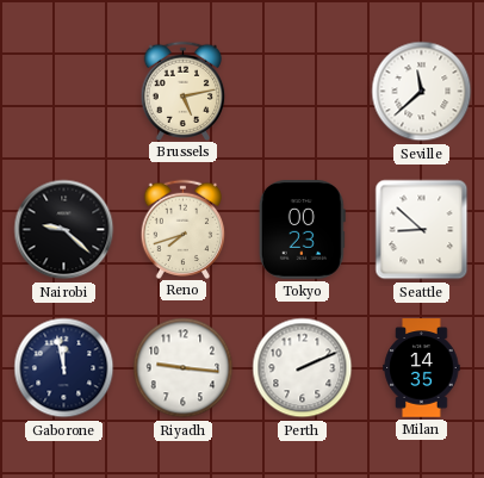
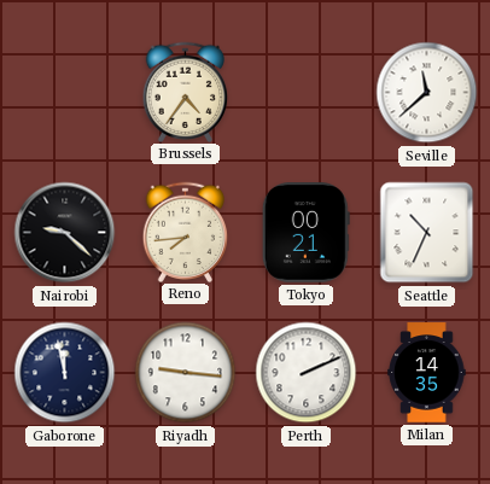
Brussels: 5:13 -> 4:36 (186, 92)
Reno: 7:42 -> 7:44 (186, 232)
Tokyo: 00:23 -> 00:21 (305, 233)
Seattle: 8:52 -> 10:34 (427, 233)
